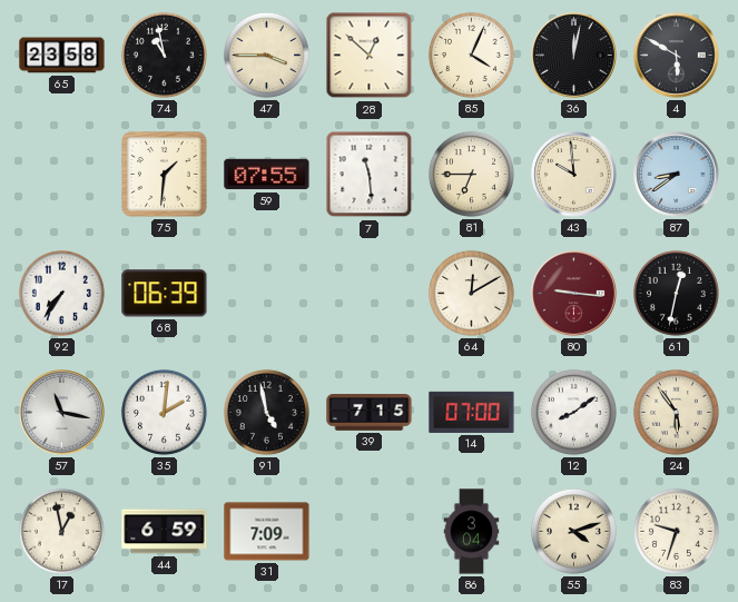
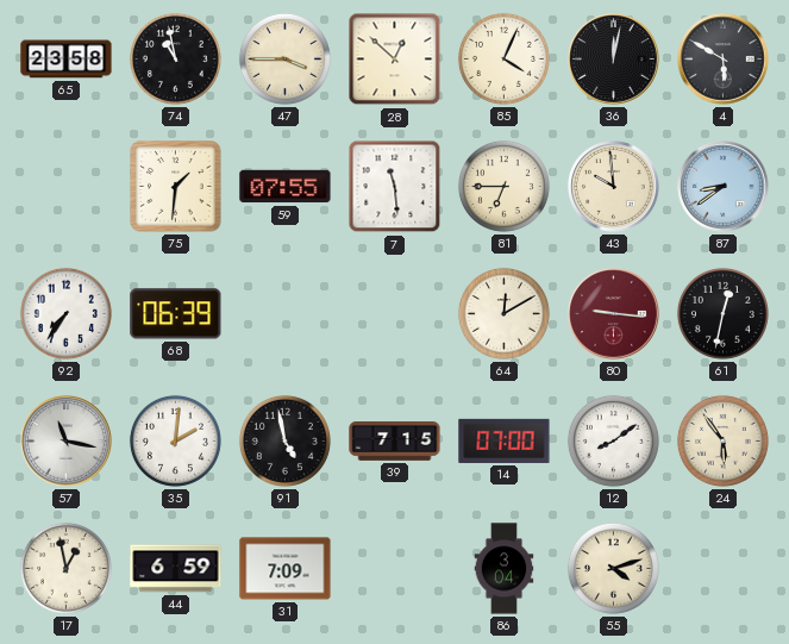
83: 9:33 -> none (676, 531)
